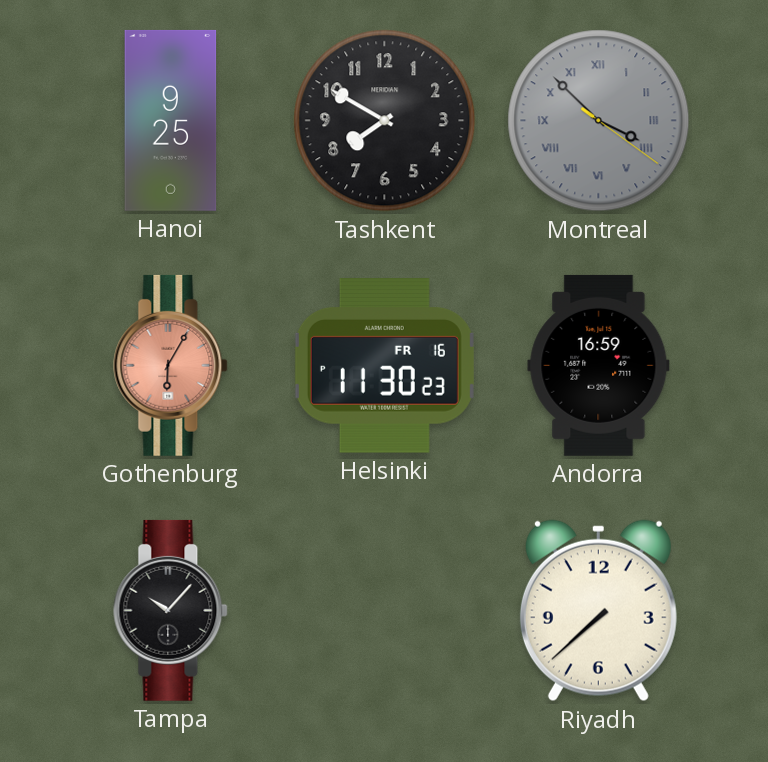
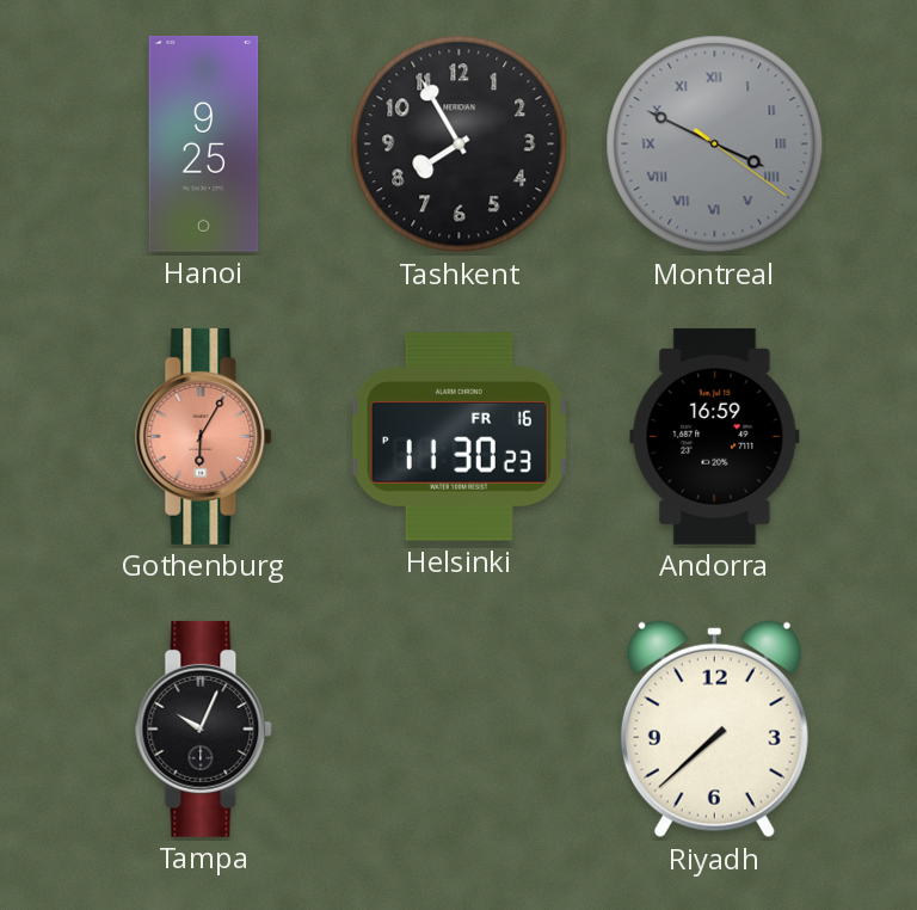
Tashkent: 7:50 -> 7:55 (460, 145)
Montreal: 3:52 -> 3:49 (715, 145)
Tampa: 10:07 -> 10:04 (204, 728)
